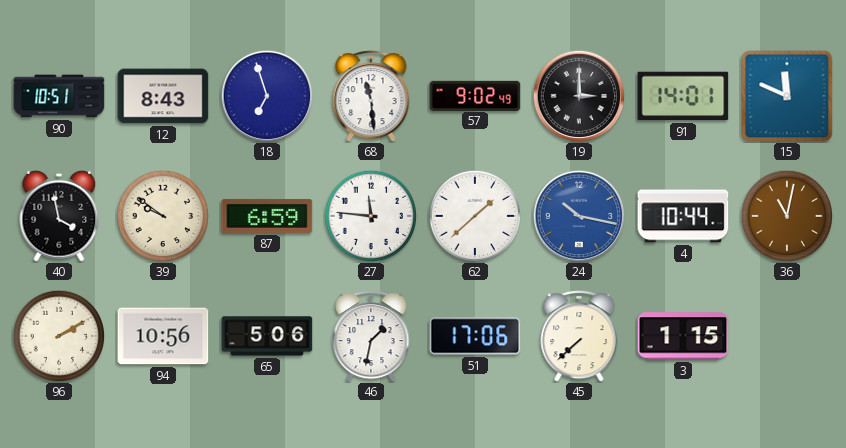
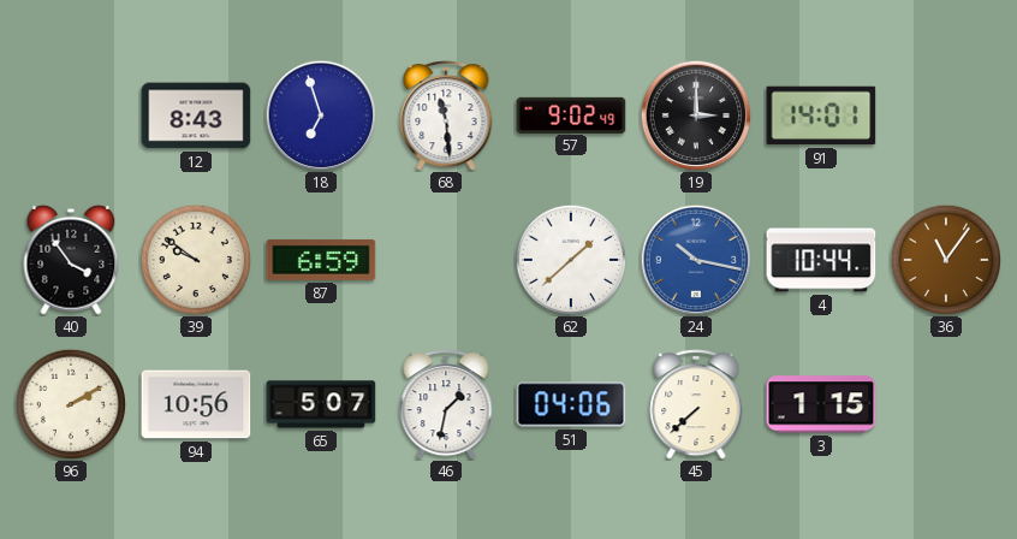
90: 10:51 -> none (59, 96)
15: 11:49 -> none (787, 96)
40: 3:58 -> 3:54 (71, 260)
27: 11:46 -> none (370, 215)
36: 11:02 -> 11:06 (945, 259)
65: 5:06 -> 5:07 (321, 404)
51: 17:06 -> 04:06 (571, 404)
